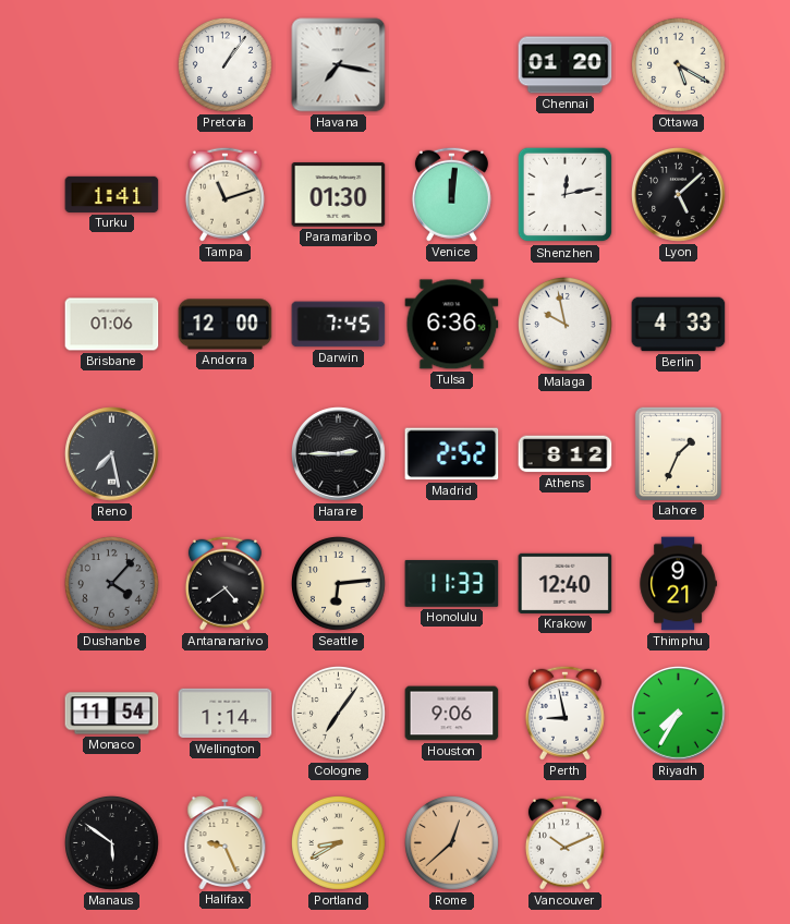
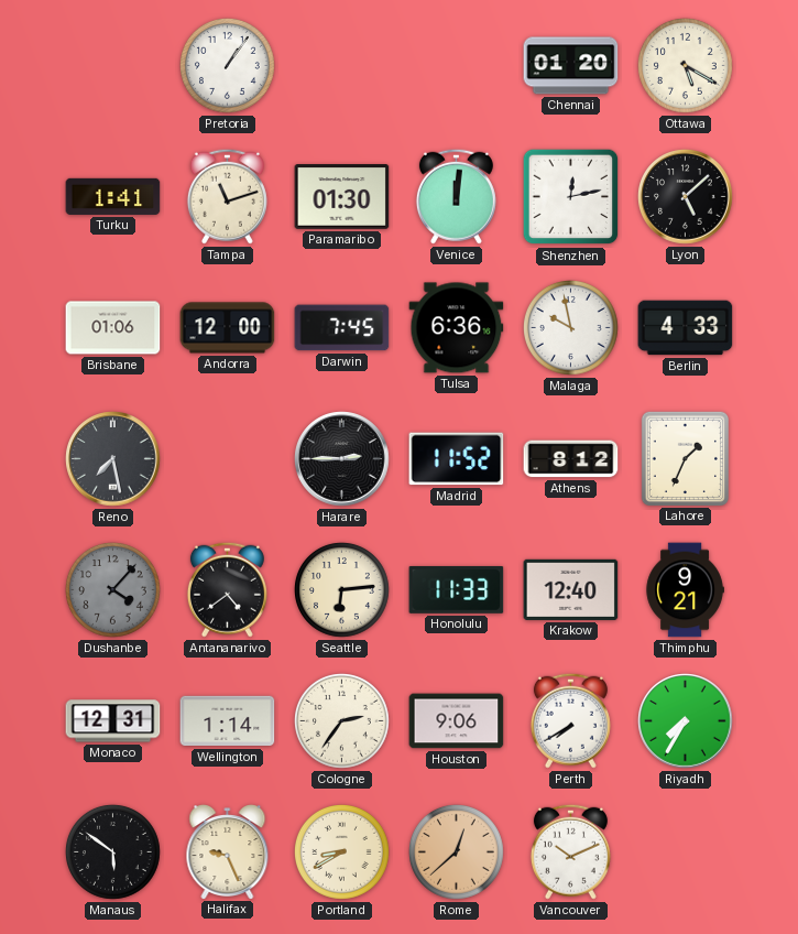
Havana: 7:17 -> none (339, 65)
Madrid: 2:52 -> 11:52 (457, 459)
Monaco: 11:54 -> 12:31 (113, 721)
Cologne: 7:06 -> 2:36 (342, 721)
Perth: 8:58 -> 7:40 (570, 720)
